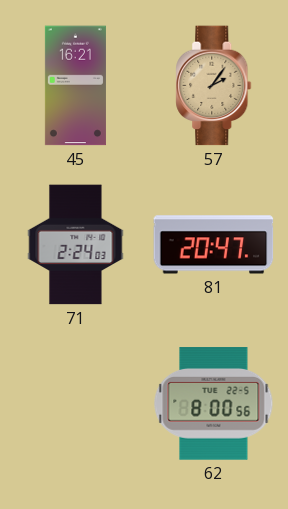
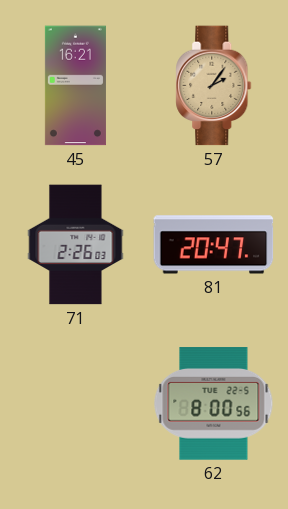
71: 2:24 -> 2:26 (76, 245)
